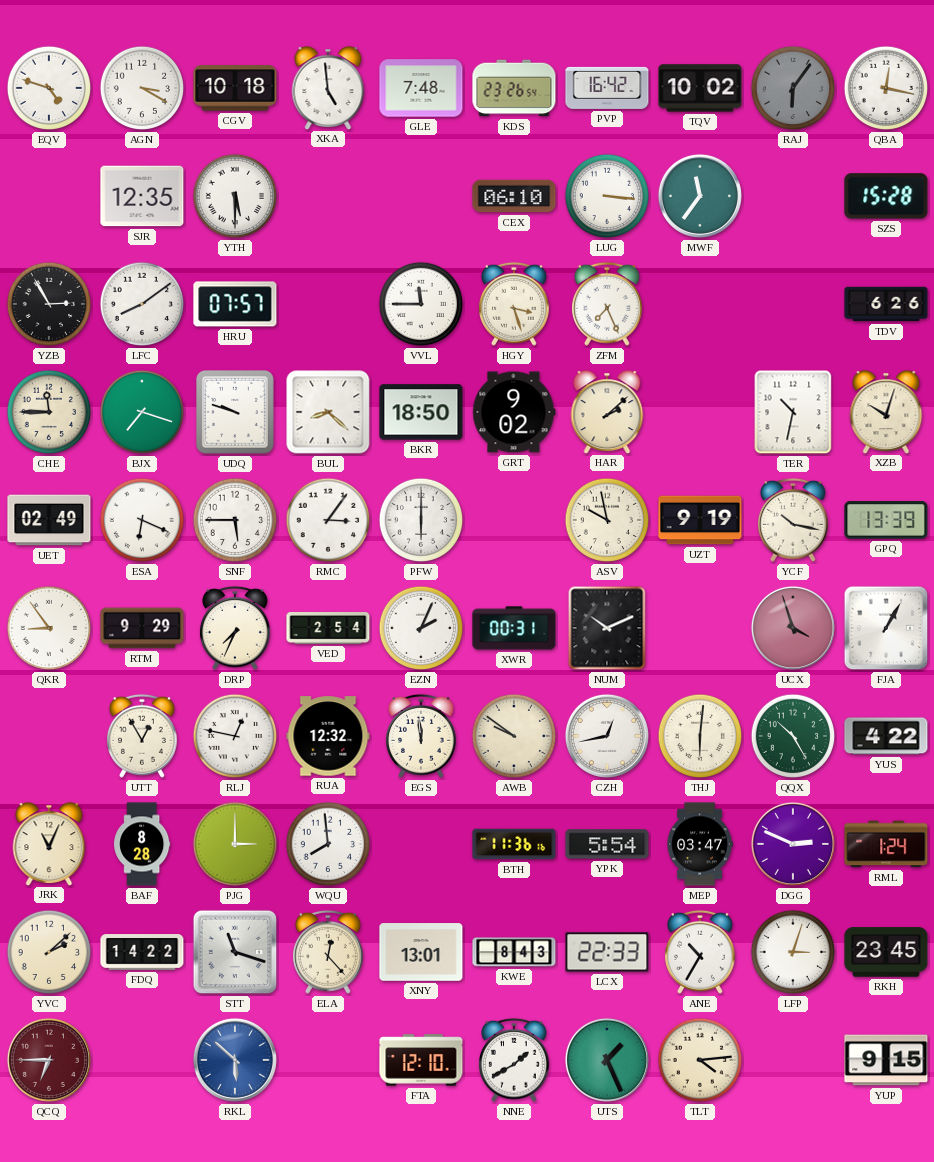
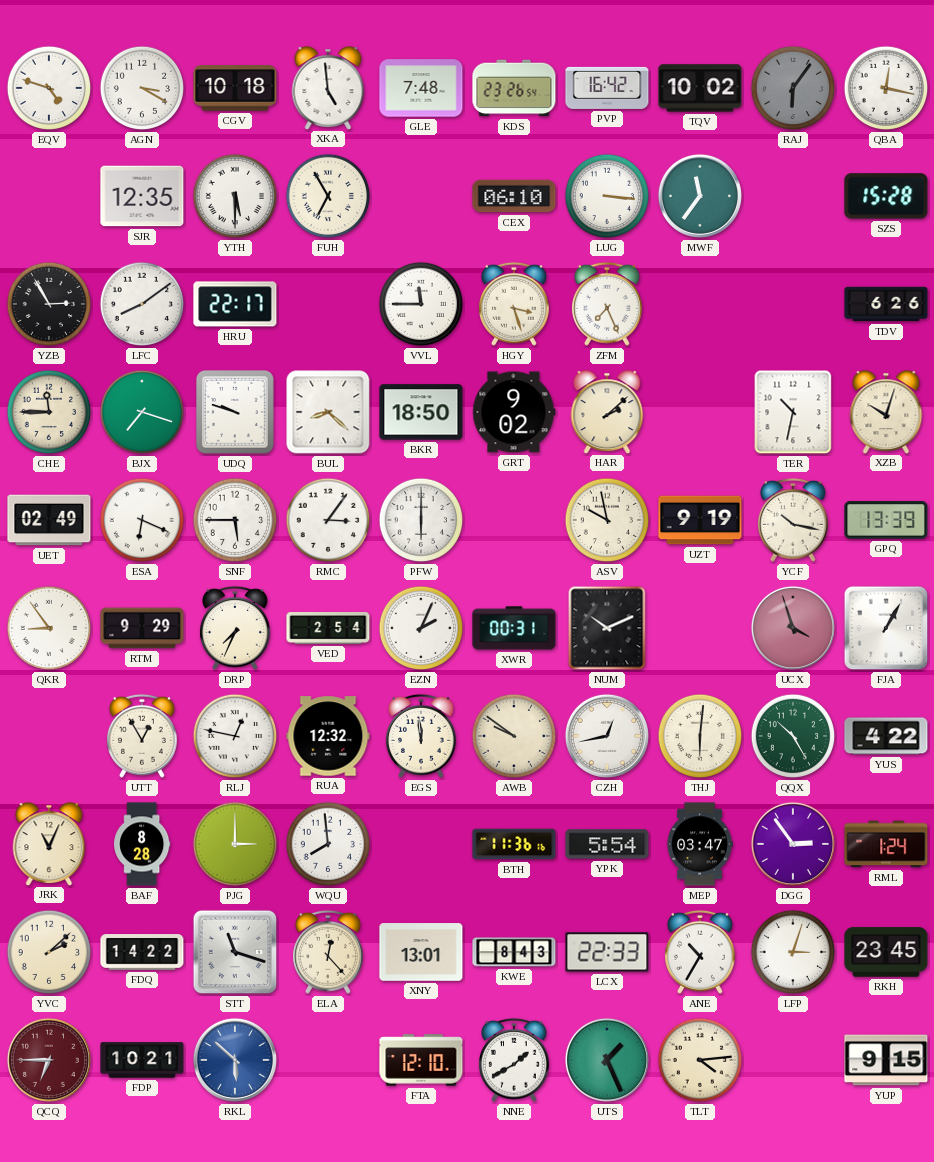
FUH: none -> 6:55 (328, 196)
HRU: 07:57 -> 22:17 (235, 304)
DGG: 2:49 -> 2:54 (793, 844)
FDP: none -> 10:21 (142, 1060)
